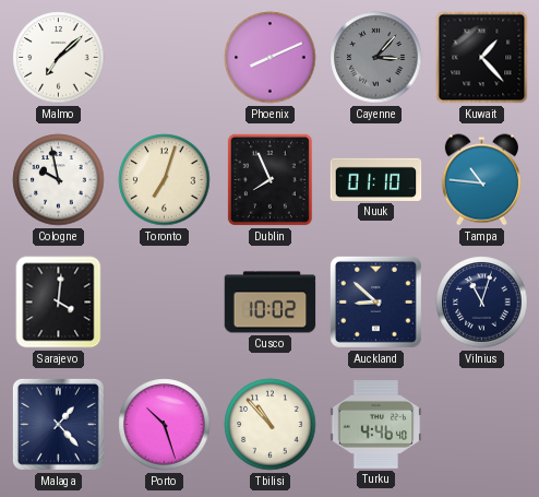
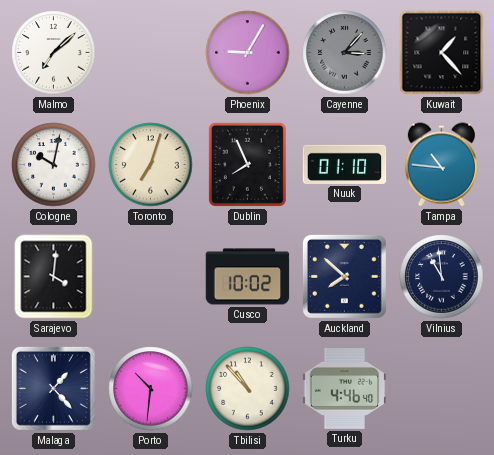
Phoenix: 8:11 -> 9:05 (248, 53)
Cologne: 9:58 -> 10:02 (54, 165)
Auckland: 8:52 -> 7:52 (344, 276)
Vilnius: 11:03 -> 10:59 (442, 277)
Porto: 10:27 -> 10:31 (151, 389)
